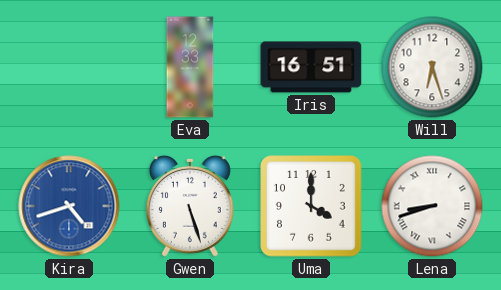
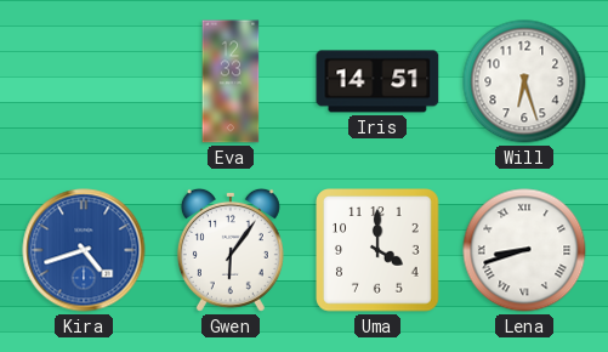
Iris: 16:51 -> 14:51 (377, 81)
Gwen: 5:27 -> 6:06 (231, 250)
